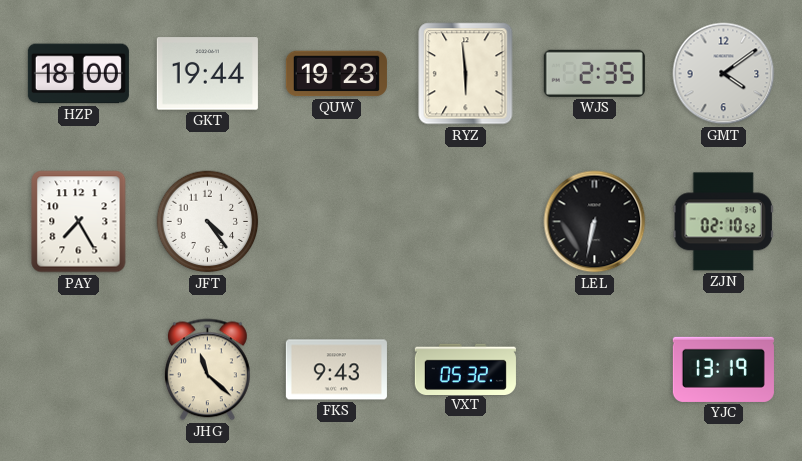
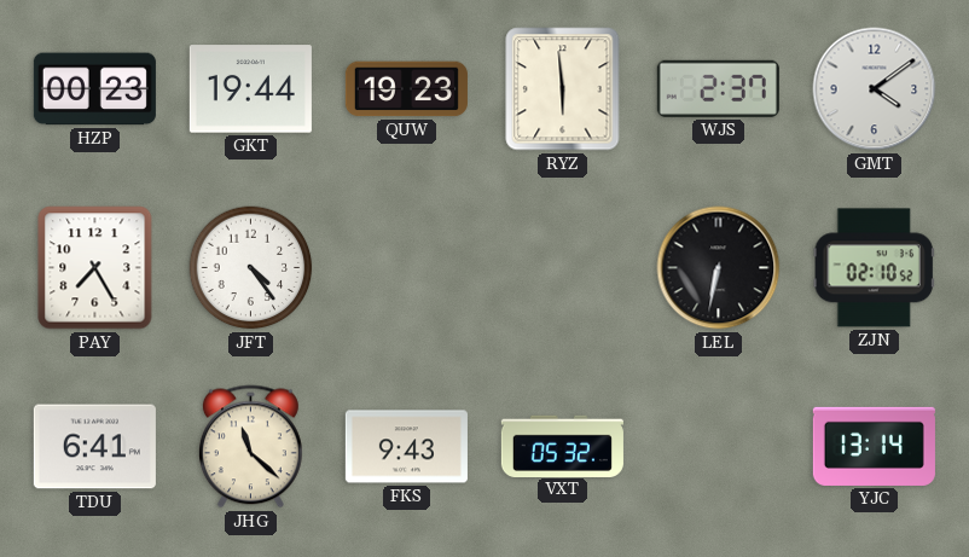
HZP: 18:00 -> 00:23 (94, 89)
WJS: 2:35 -> 2:37 (718, 88)
TDU: none -> 6:41 (94, 447)
YJC: 13:19 -> 13:14 (874, 446)
